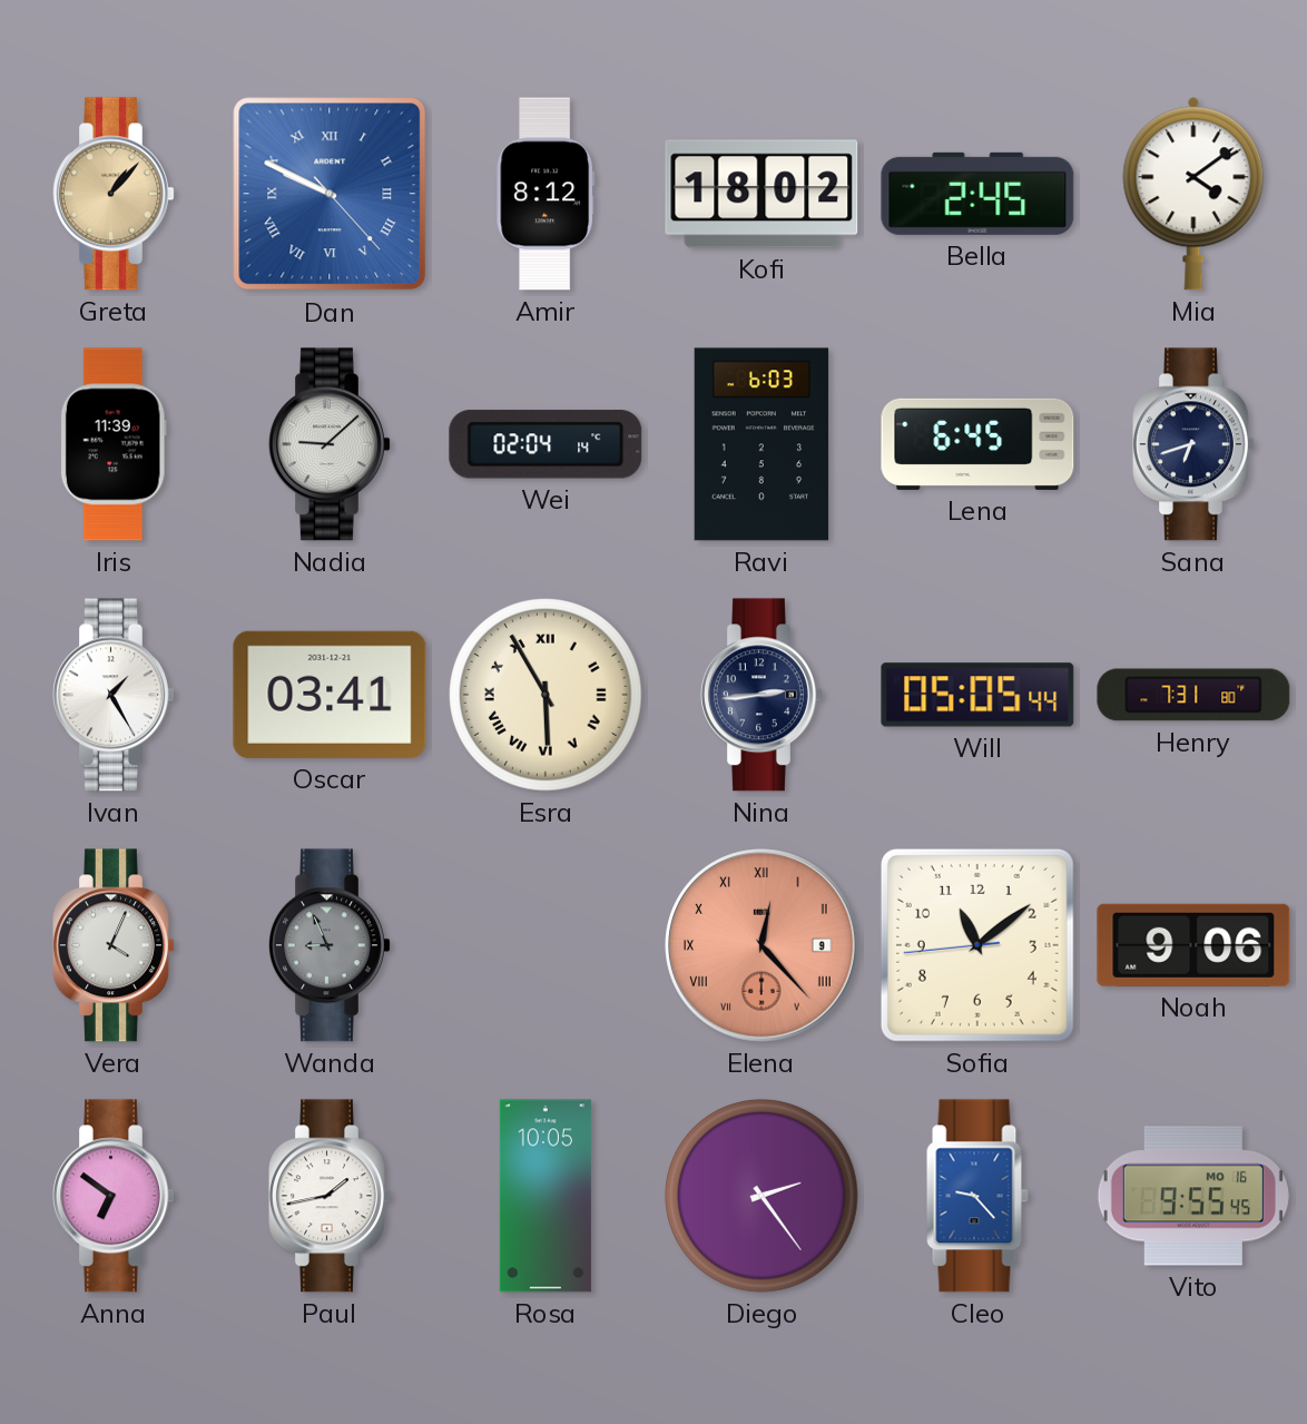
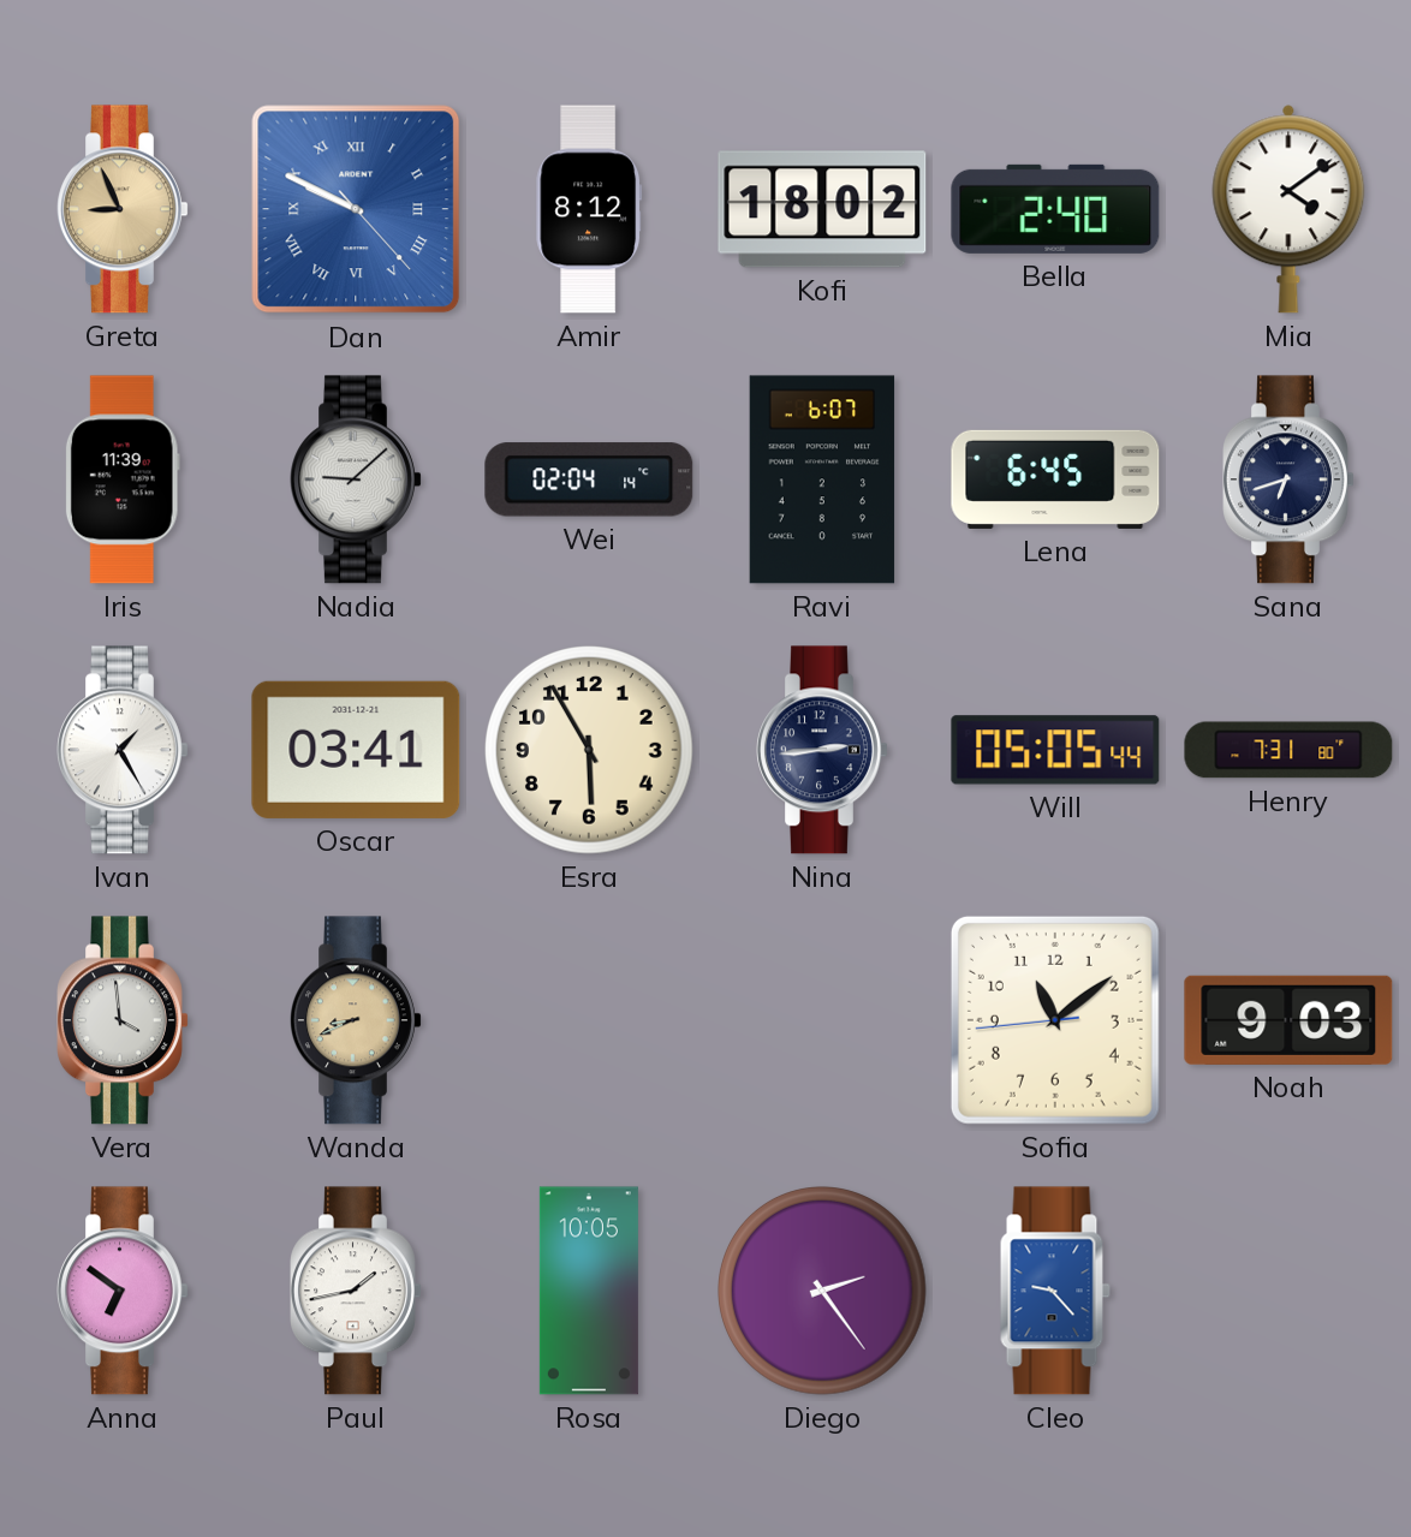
Greta: 1:07 -> 8:56 (124, 209)
Bella: 2:45 -> 2:40 (1055, 209)
Ravi: 6:03 -> 6:07 (822, 479)
Esra numerals: Roman -> Arabic (590, 751)
Vera: 4:04 -> 3:59 (124, 1020)
Wanda: 8:56 -> 8:41 (357, 1020)
Wanda dial: grey -> champagne (357, 1020)
Elena: 12:23 -> none (761, 945)
Noah: 9:06 -> 9:03 (1288, 1020)
Vito: 9:55 -> none (1193, 1196)
